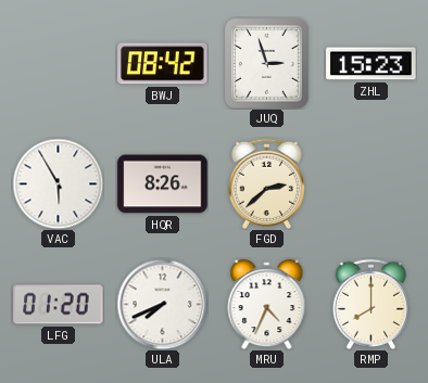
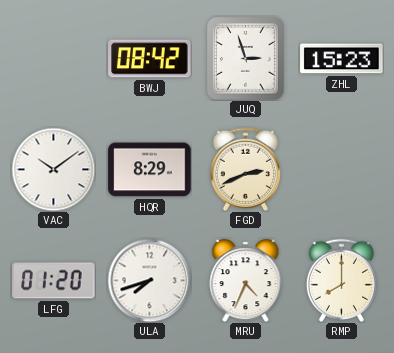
VAC: 5:55 -> 10:09 (53, 169)
HQR: 8:26 -> 8:29 (150, 170)
FGD: 2:38 -> 2:41 (245, 169)
ULA: 7:41 -> 7:42 (149, 280)
